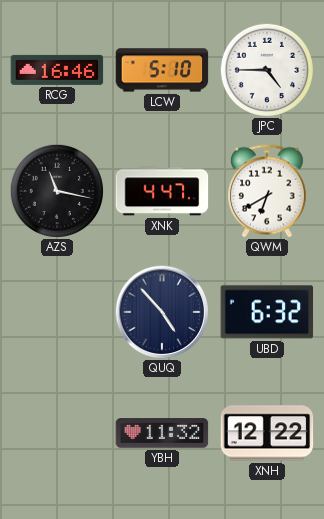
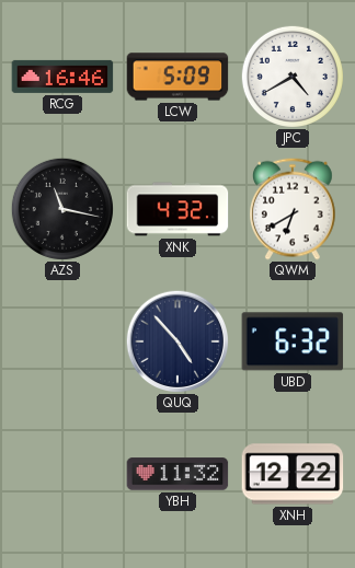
LCW: 5:10 -> 5:09 (177, 77)
JPC: 4:45 -> 4:40 (293, 77)
XNK: 4:47 -> 4:32 (177, 209)
